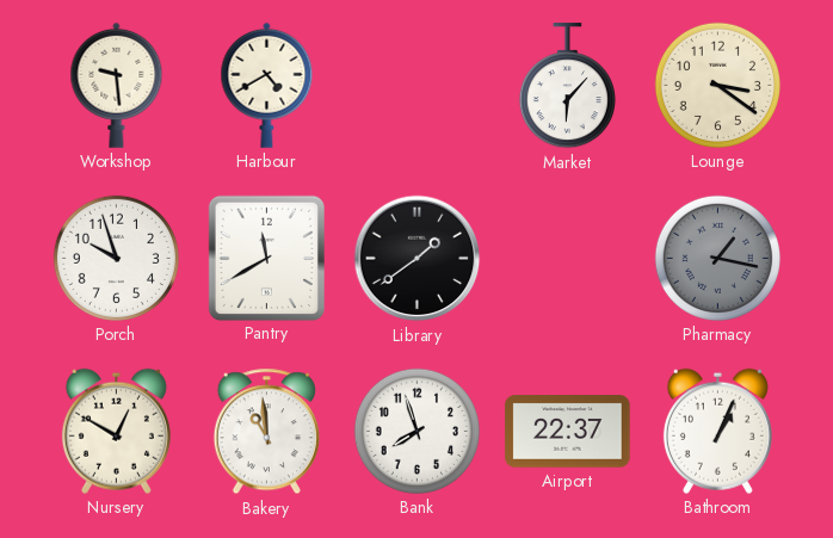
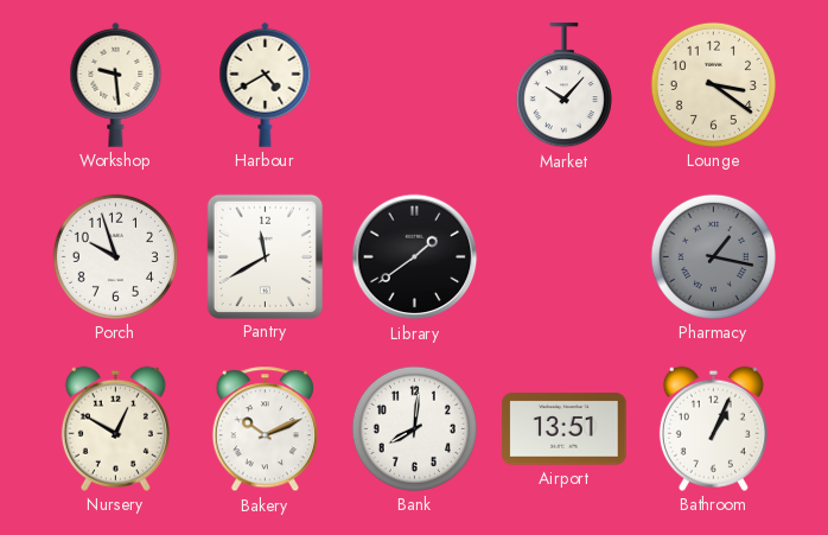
Market: 6:07 -> 10:07 (563, 85)
Bakery: 10:59 -> 10:11 (265, 429)
Bank: 7:57 -> 8:01 (414, 428)
Airport: 22:37 -> 13:51 (565, 429)
